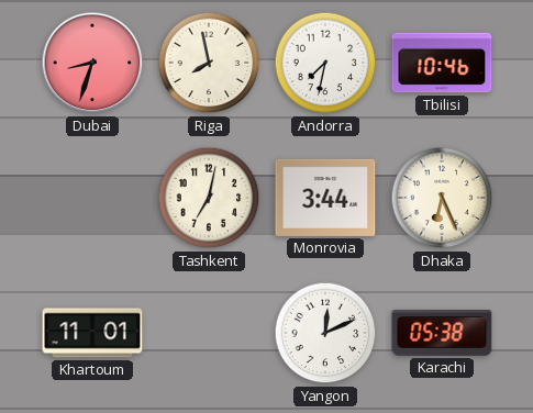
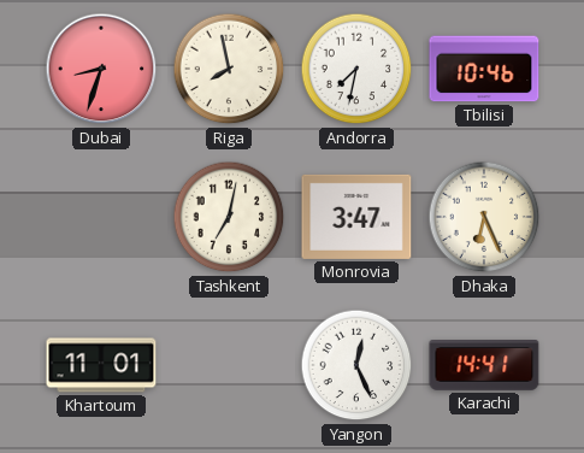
Monrovia: 3:44 -> 3:47 (356, 217)
Yangon: 12:11 -> 12:26 (356, 365)
Karachi: 05:38 -> 14:41 (484, 366)
